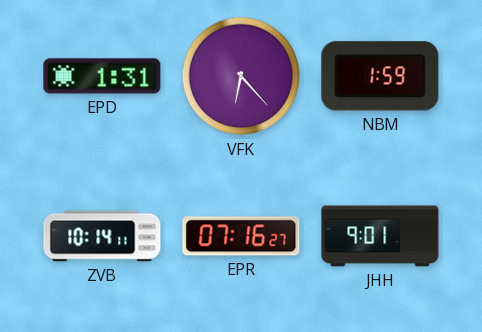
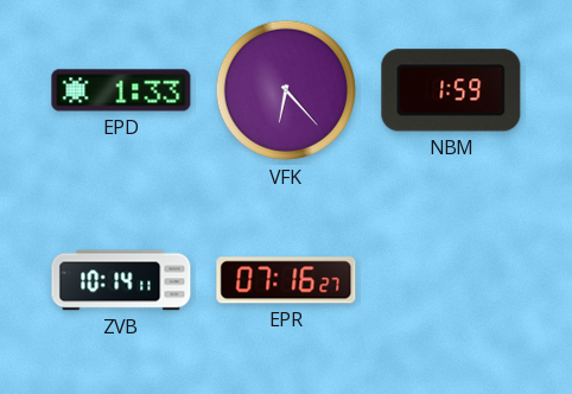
EPD: 1:31 -> 1:33 (121, 90)
JHH: 9:01 -> none (380, 236)
